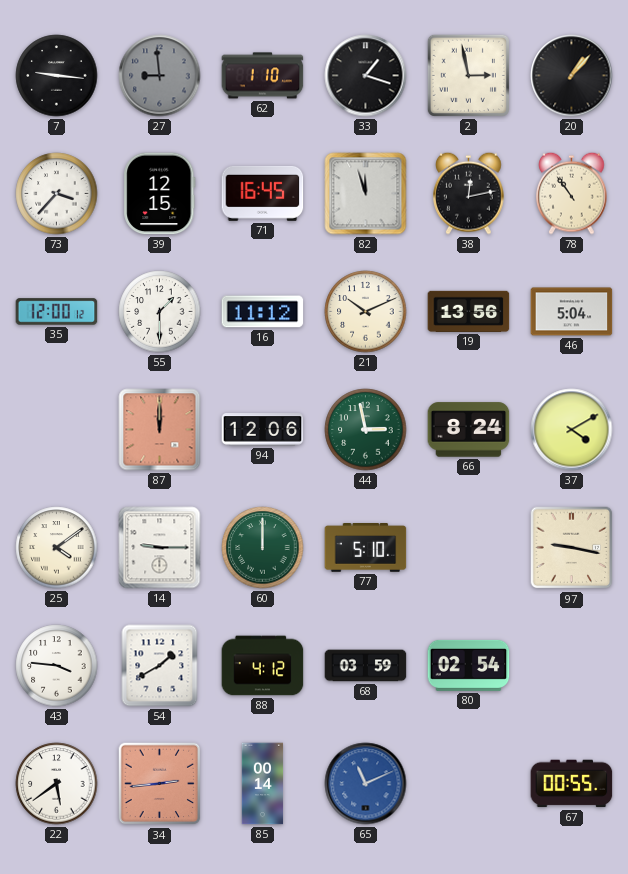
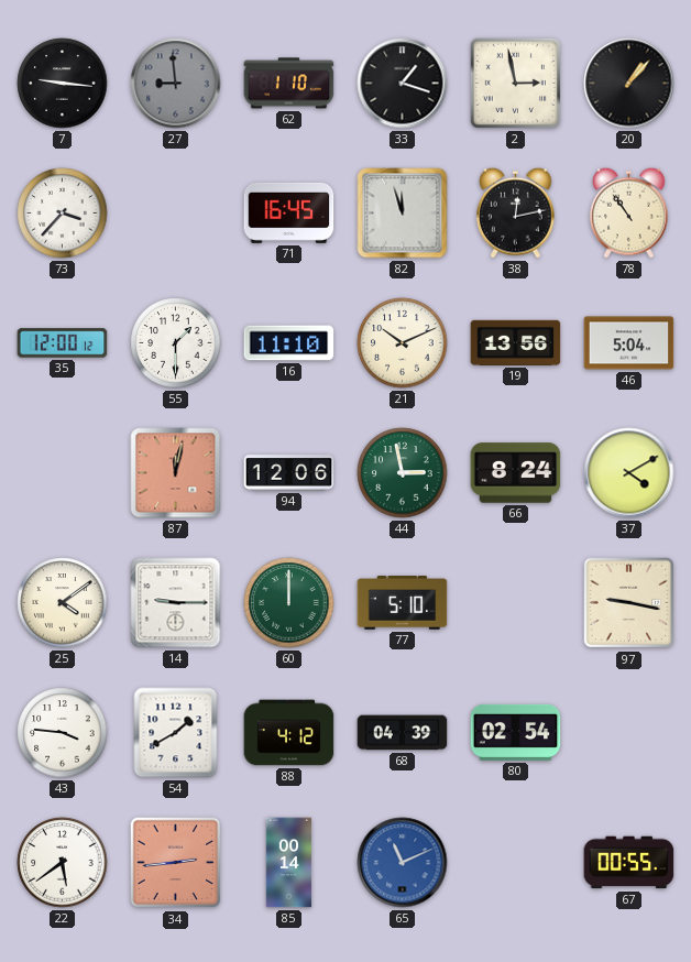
39: 12:15 -> none (160, 194)
16: 11:12 -> 11:10 (289, 343)
87: 12:00 -> 12:02 (176, 473)
68: 03:59 -> 04:39 (403, 733)
